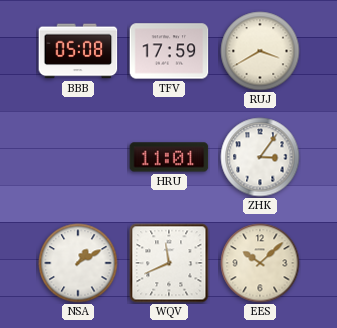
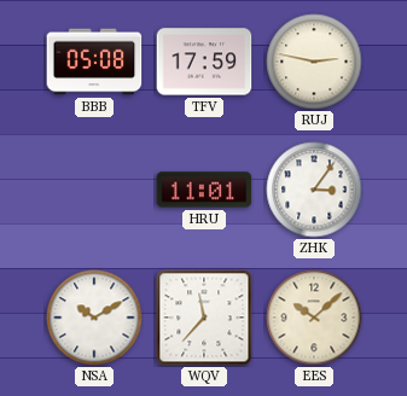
RUJ: 3:40 -> 2:47 (314, 62)
NSA: 1:10 -> 10:10 (94, 318)
WQV: 11:41 -> 11:37 (204, 318)
